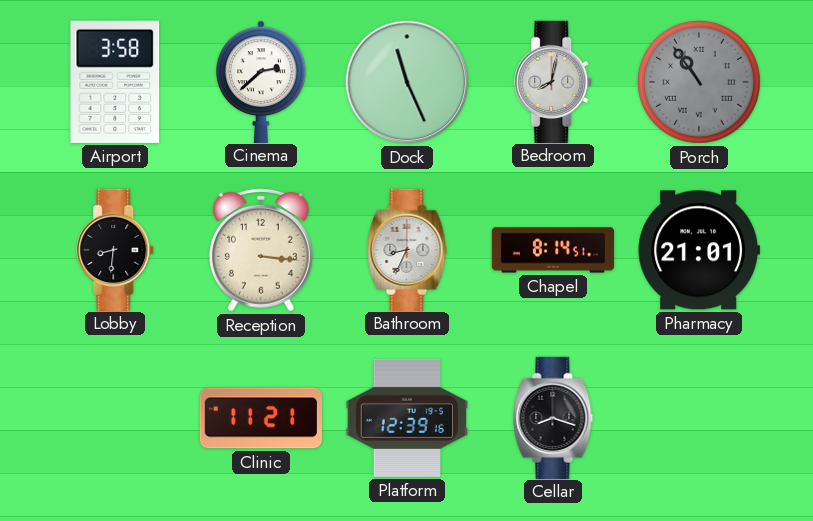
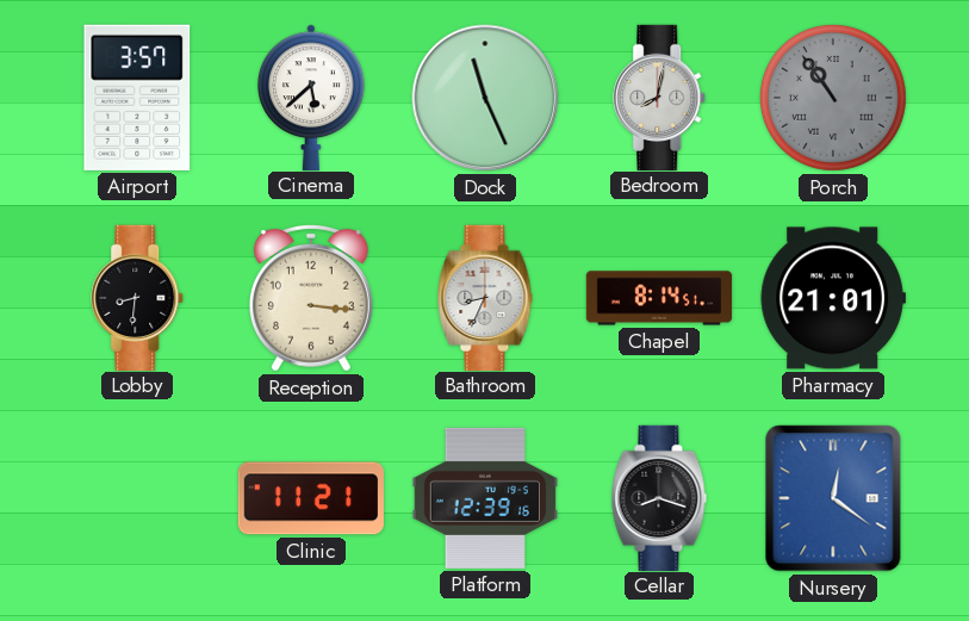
Airport: 3:58 -> 3:57 (137, 98)
Cinema: 2:38 -> 5:38 (312, 97)
Nursery: none -> 12:21 (833, 498)
